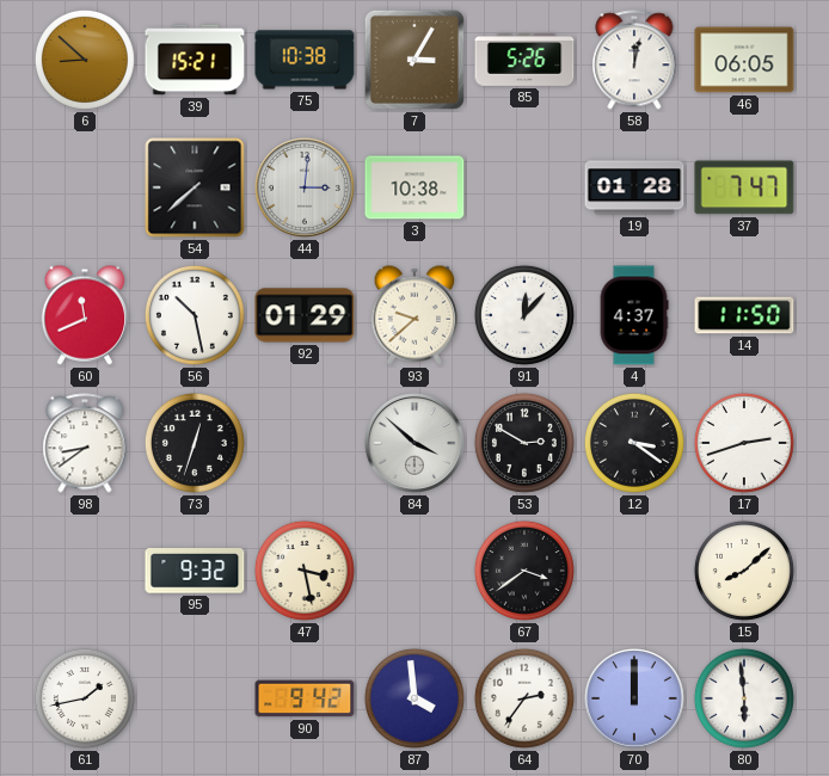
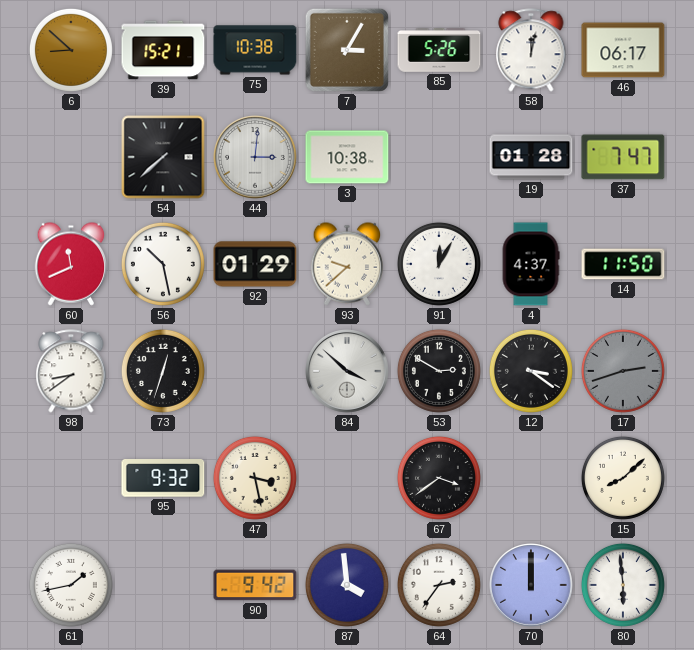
46: 06:05 -> 06:17 (623, 50)
91: 12:07 -> 12:05 (439, 264)
17 dial: white -> grey (623, 371)
